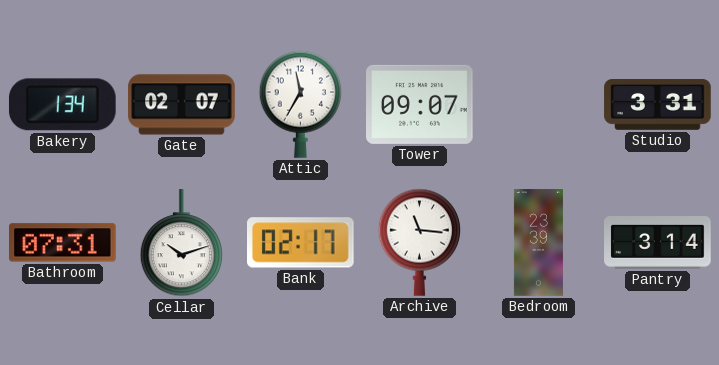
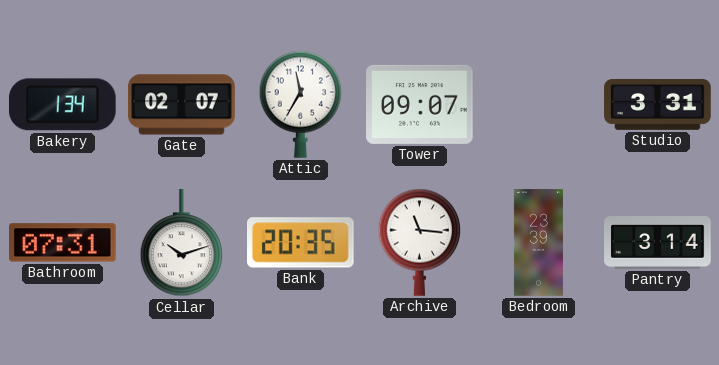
Bank: 02:17 -> 20:35 (301, 243)
